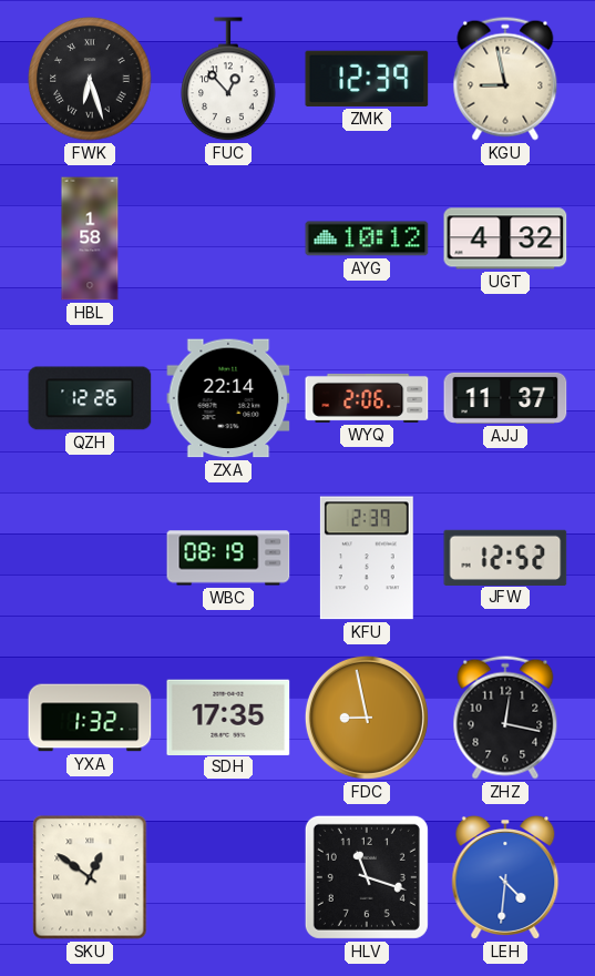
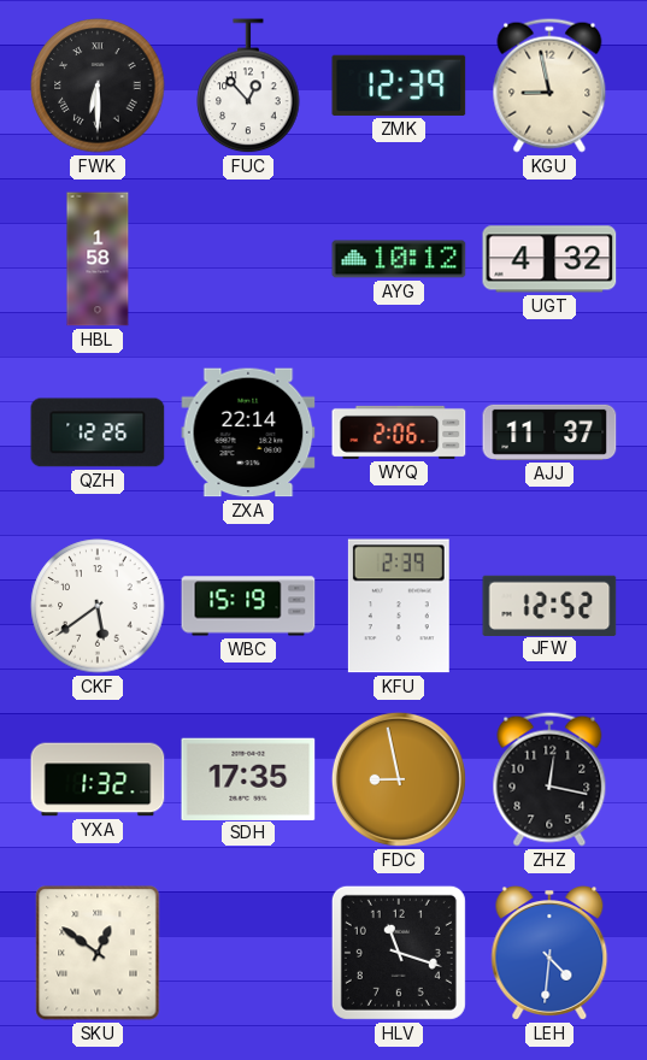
FWK: 6:27 -> 6:30 (98, 86)
CKF: none -> 5:39 (98, 606)
WBC: 08:19 -> 15:19 (248, 606)
